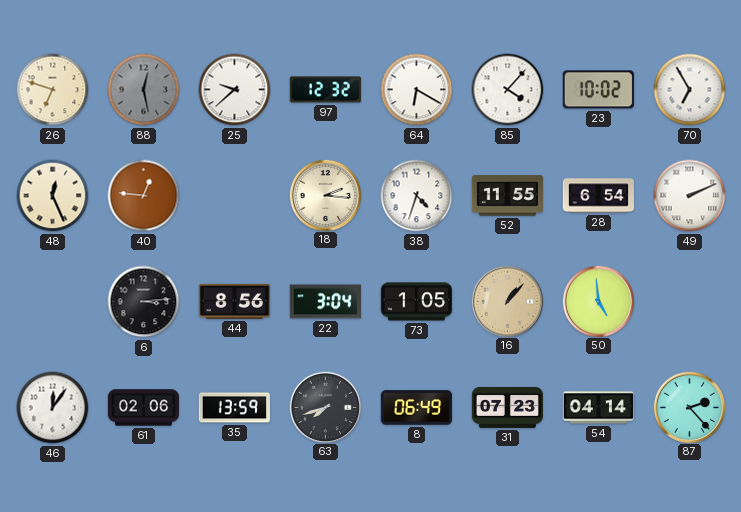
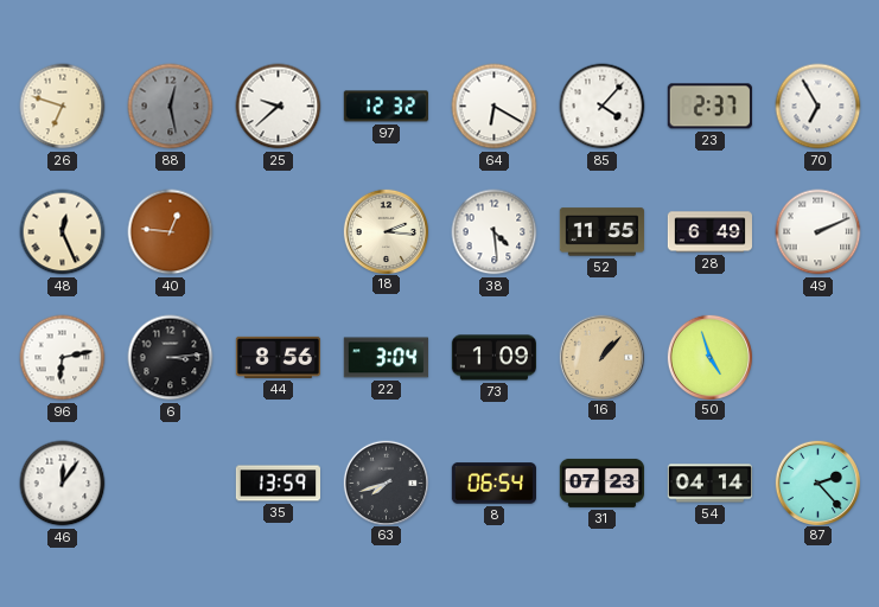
23: 10:02 -> 2:37 (709, 107)
38: 4:33 -> 4:29 (495, 232)
28: 6:54 -> 6:49 (709, 232)
96: none -> 6:13 (63, 358)
73: 1:05 -> 1:09 (493, 358)
50: 4:59 -> 4:57 (709, 357)
61: 02:06 -> none (143, 408)
8: 06:49 -> 06:54 (493, 484)
